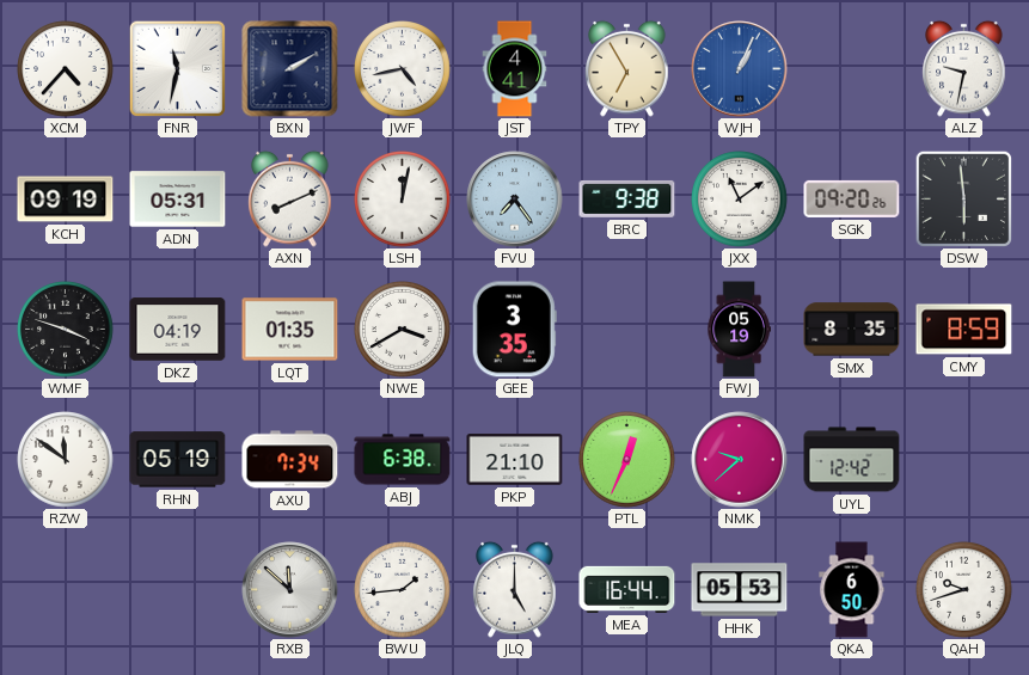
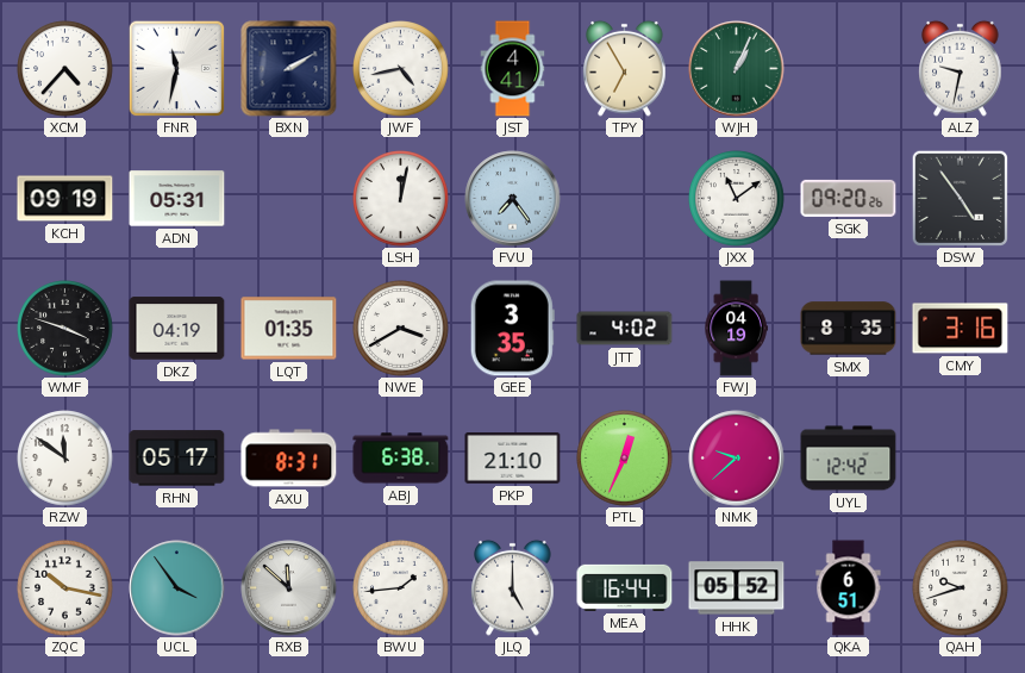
WJH dial: blue -> green (737, 69)
AXN: 8:11 -> none (290, 198)
BRC: 9:38 -> none (627, 198)
DSW: 5:59 -> 4:54 (960, 198)
JTT: none -> 4:02 (625, 329)
FWJ: 05:19 -> 04:19 (736, 329)
CMY: 8:59 -> 3:16 (961, 329)
RHN: 05:19 -> 05:17 (177, 459)
AXU: 7:34 -> 8:31 (289, 459)
ZQC: none -> 10:17 (65, 588)
UCL: none -> 3:54 (177, 588)
HHK: 05:53 -> 05:52 (737, 588)
QKA: 6:50 -> 6:51 (849, 588)
